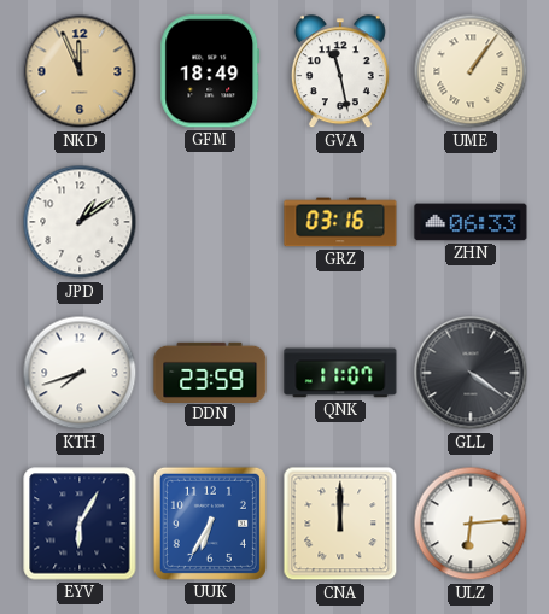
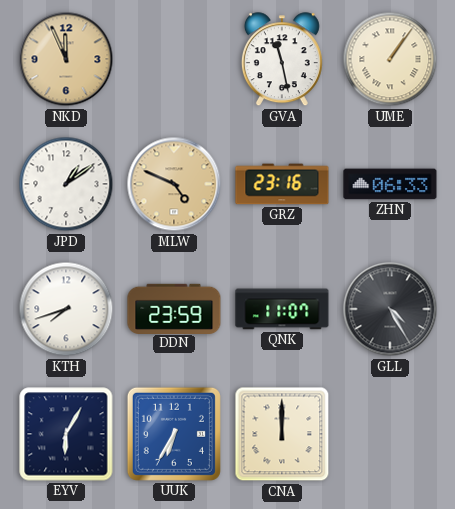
GFM: 18:49 -> none (210, 71)
MLW: none -> 4:49 (174, 184)
GRZ: 03:16 -> 23:16 (282, 184)
GLL: 4:21 -> 4:25 (390, 309)
ULZ: 6:14 -> none (471, 524)
